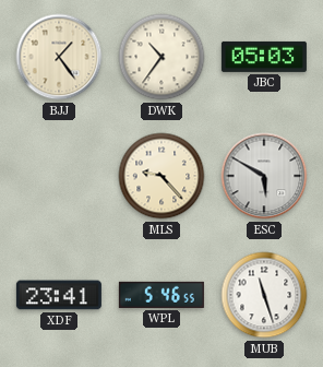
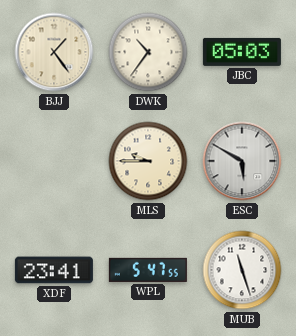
MLS: 9:23 -> 9:45 (148, 161)
WPL: 5:46 -> 5:47 (148, 270)
